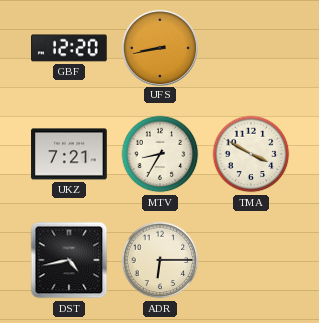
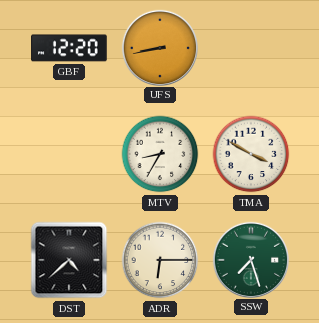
UKZ: 7:21 -> none (69, 154)
DST: 4:43 -> 4:38 (69, 260)
SSW: none -> 7:27 (250, 259)
